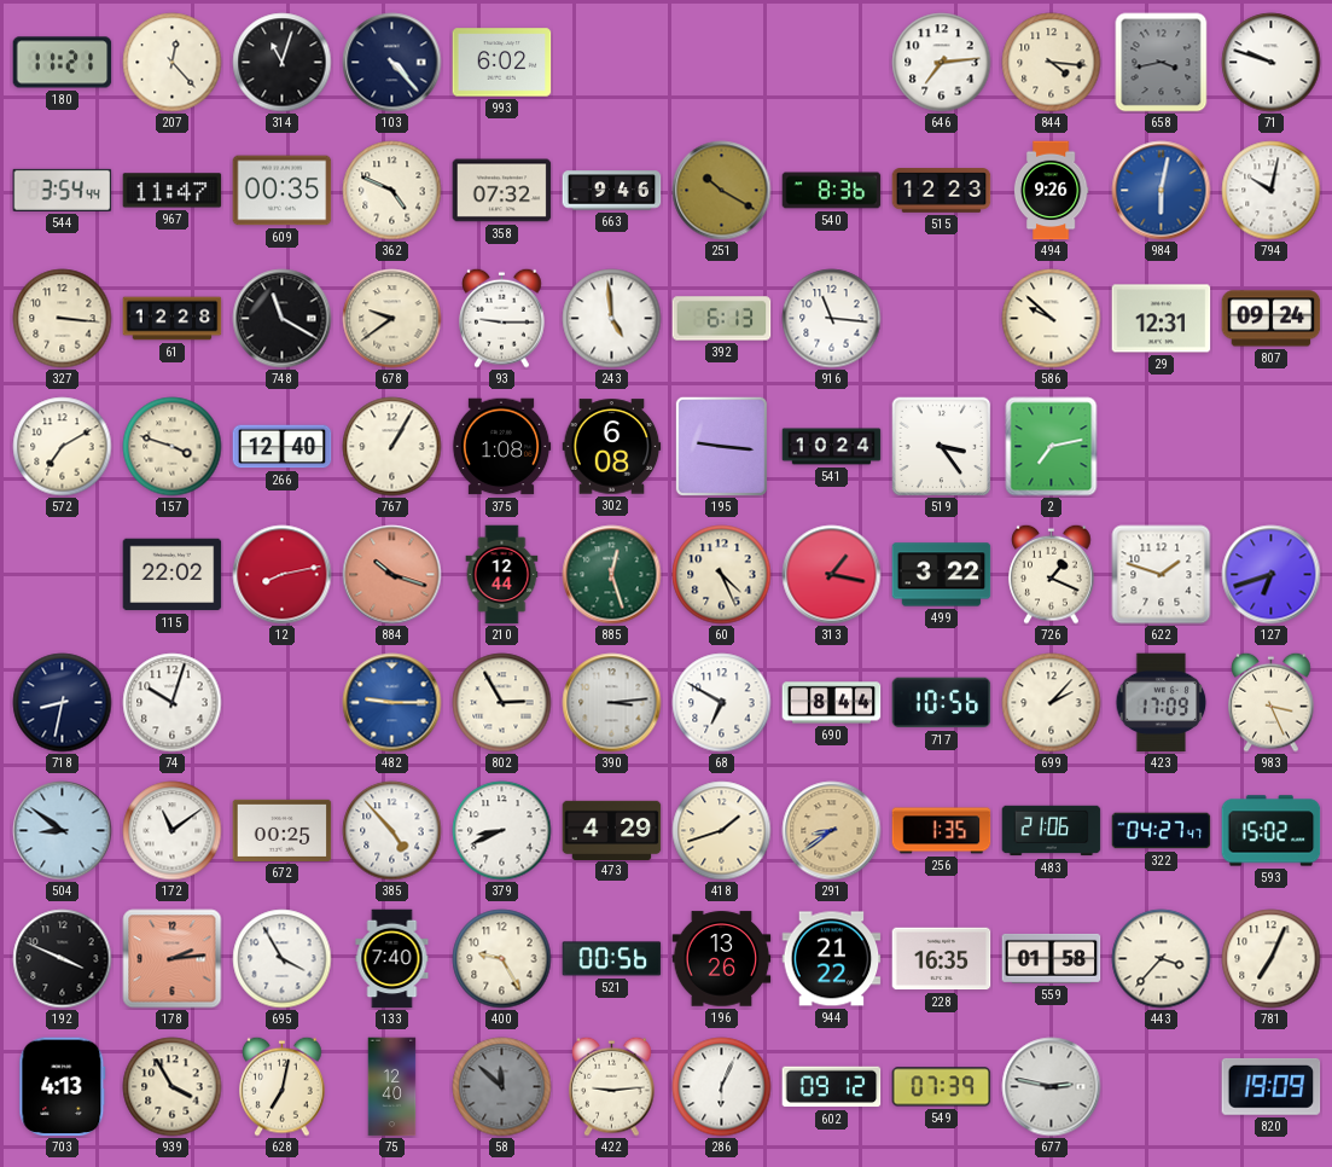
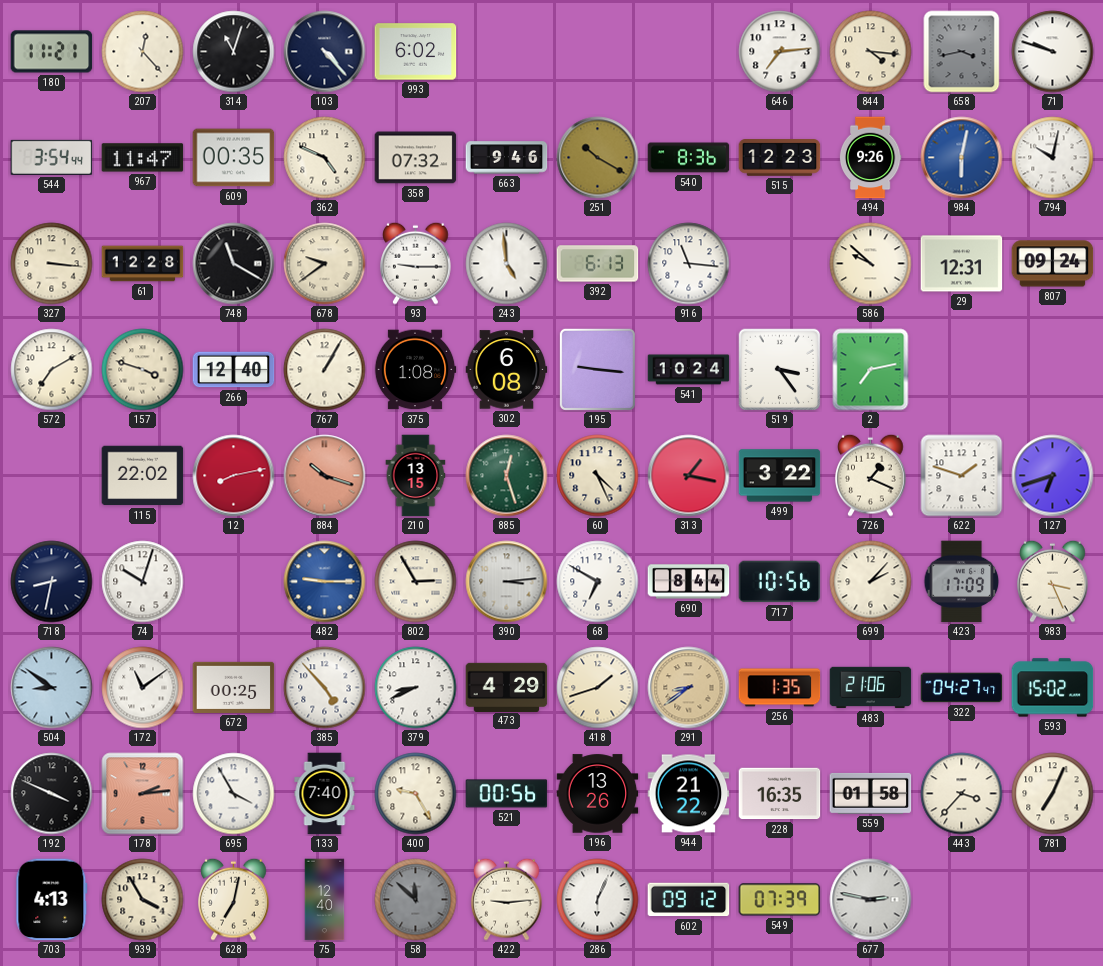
210: 12:44 -> 13:15 (416, 476)
820: 19:09 -> none (1272, 1086)
